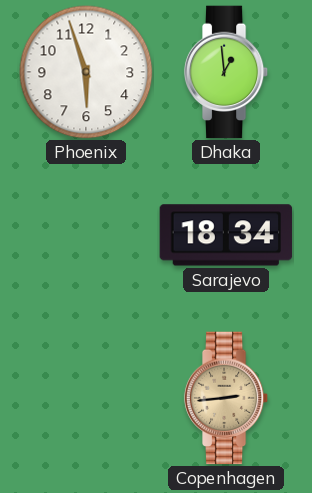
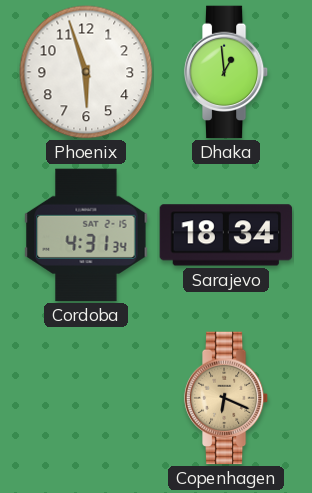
Cordoba: none -> 4:31 (86, 235)
Copenhagen: 2:44 -> 6:19 (226, 398)
